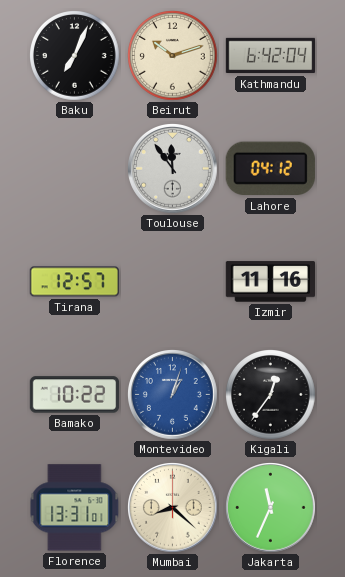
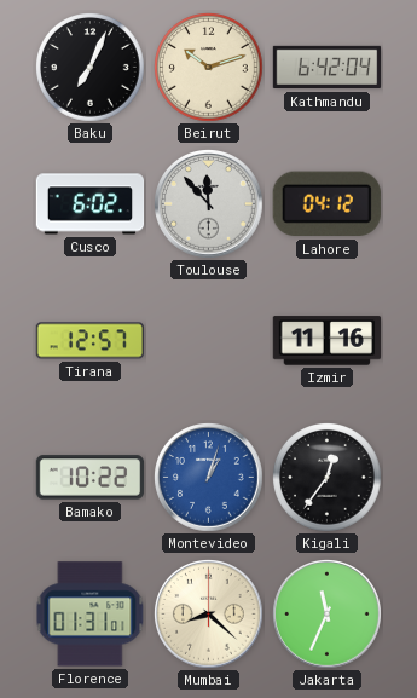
Cusco: none -> 6:02 (91, 204)
Toulouse: 11:54 -> 11:53 (209, 204)
Florence: 13:31 -> 01:31 (91, 615)
